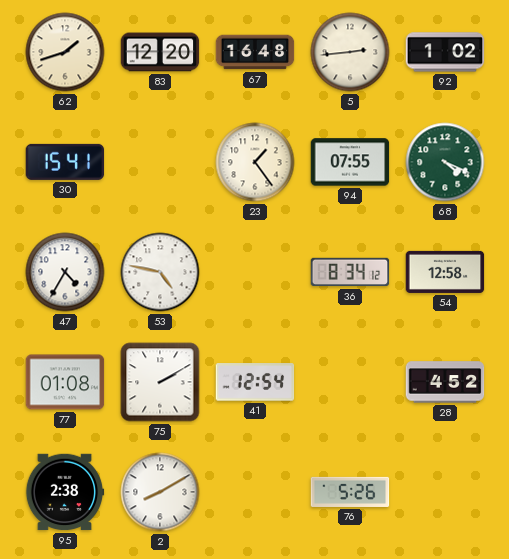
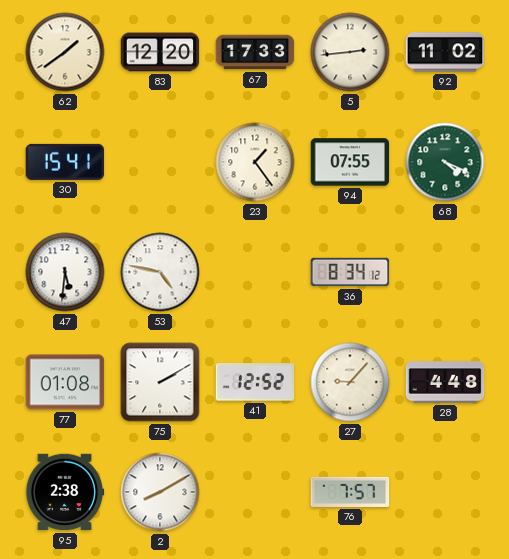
62: 1:42 -> 1:39 (65, 52)
67: 16:48 -> 17:33 (255, 52)
92: 1:02 -> 11:02 (445, 52)
47: 4:35 -> 5:31 (65, 272)
54: 12:58 -> none (445, 272)
41: 12:54 -> 12:52 (255, 382)
27: none -> 9:07 (350, 382)
28: 4:52 -> 4:48 (445, 382)
76: 5:26 -> 7:57 (350, 492)
